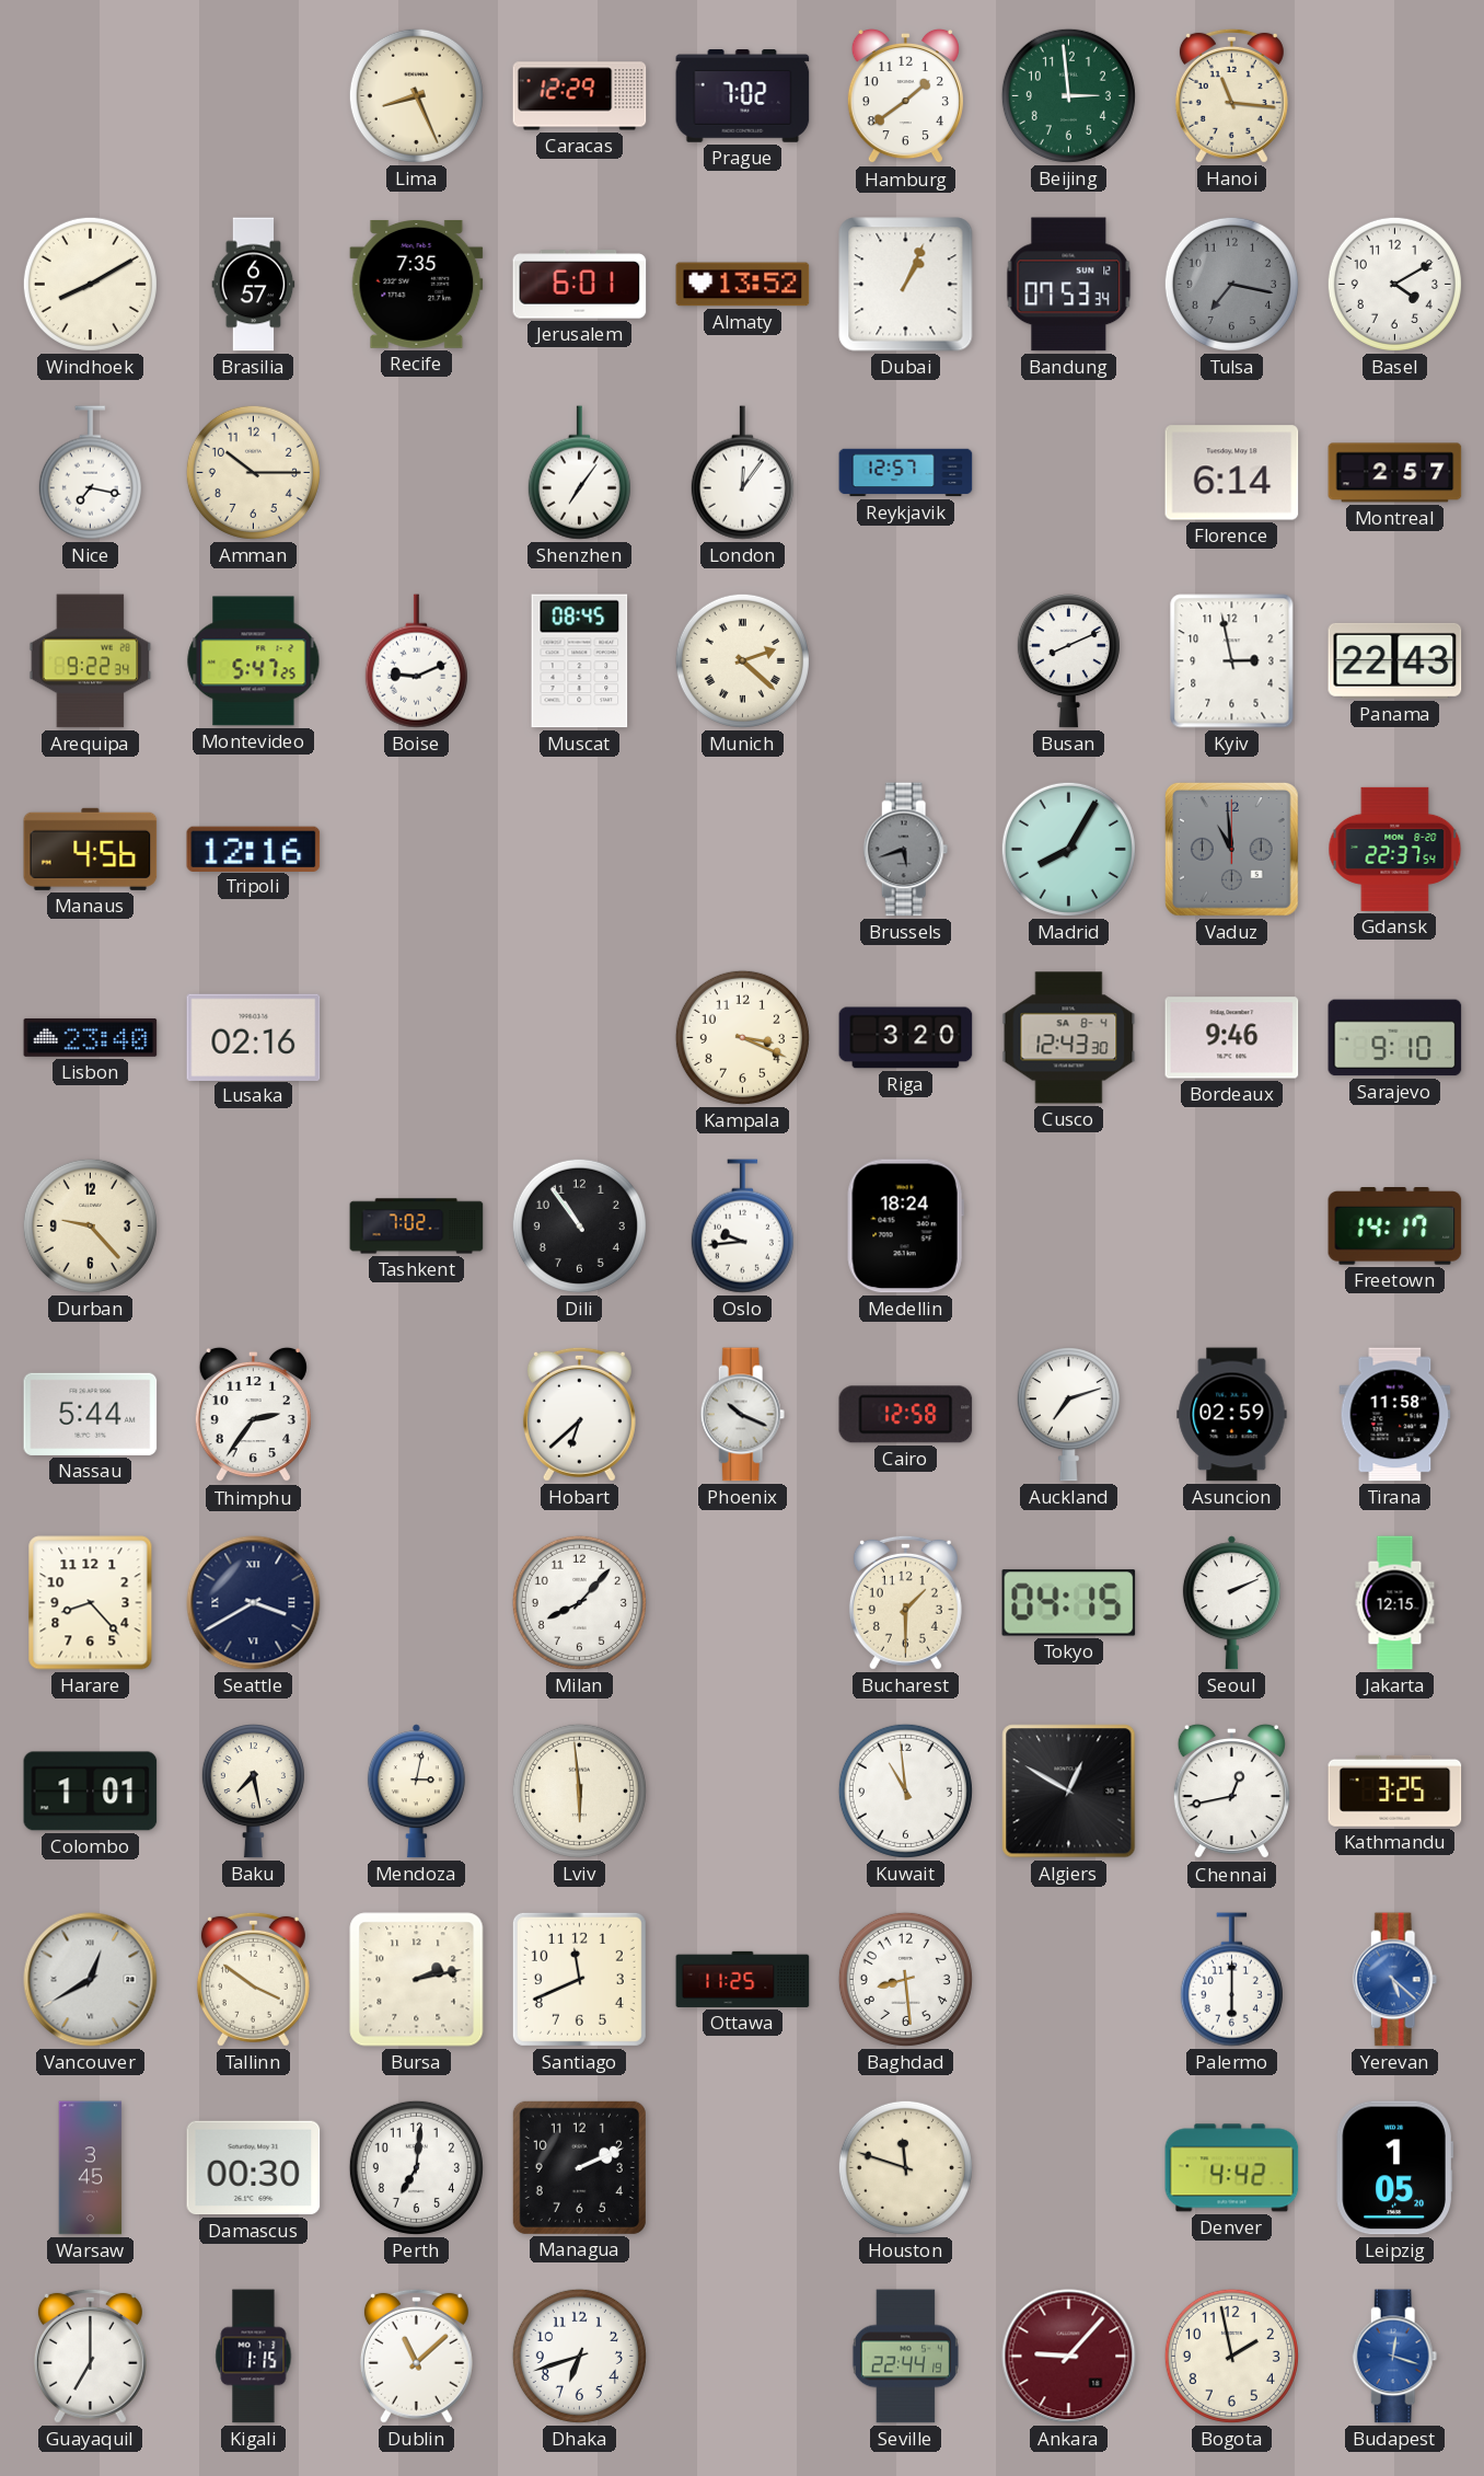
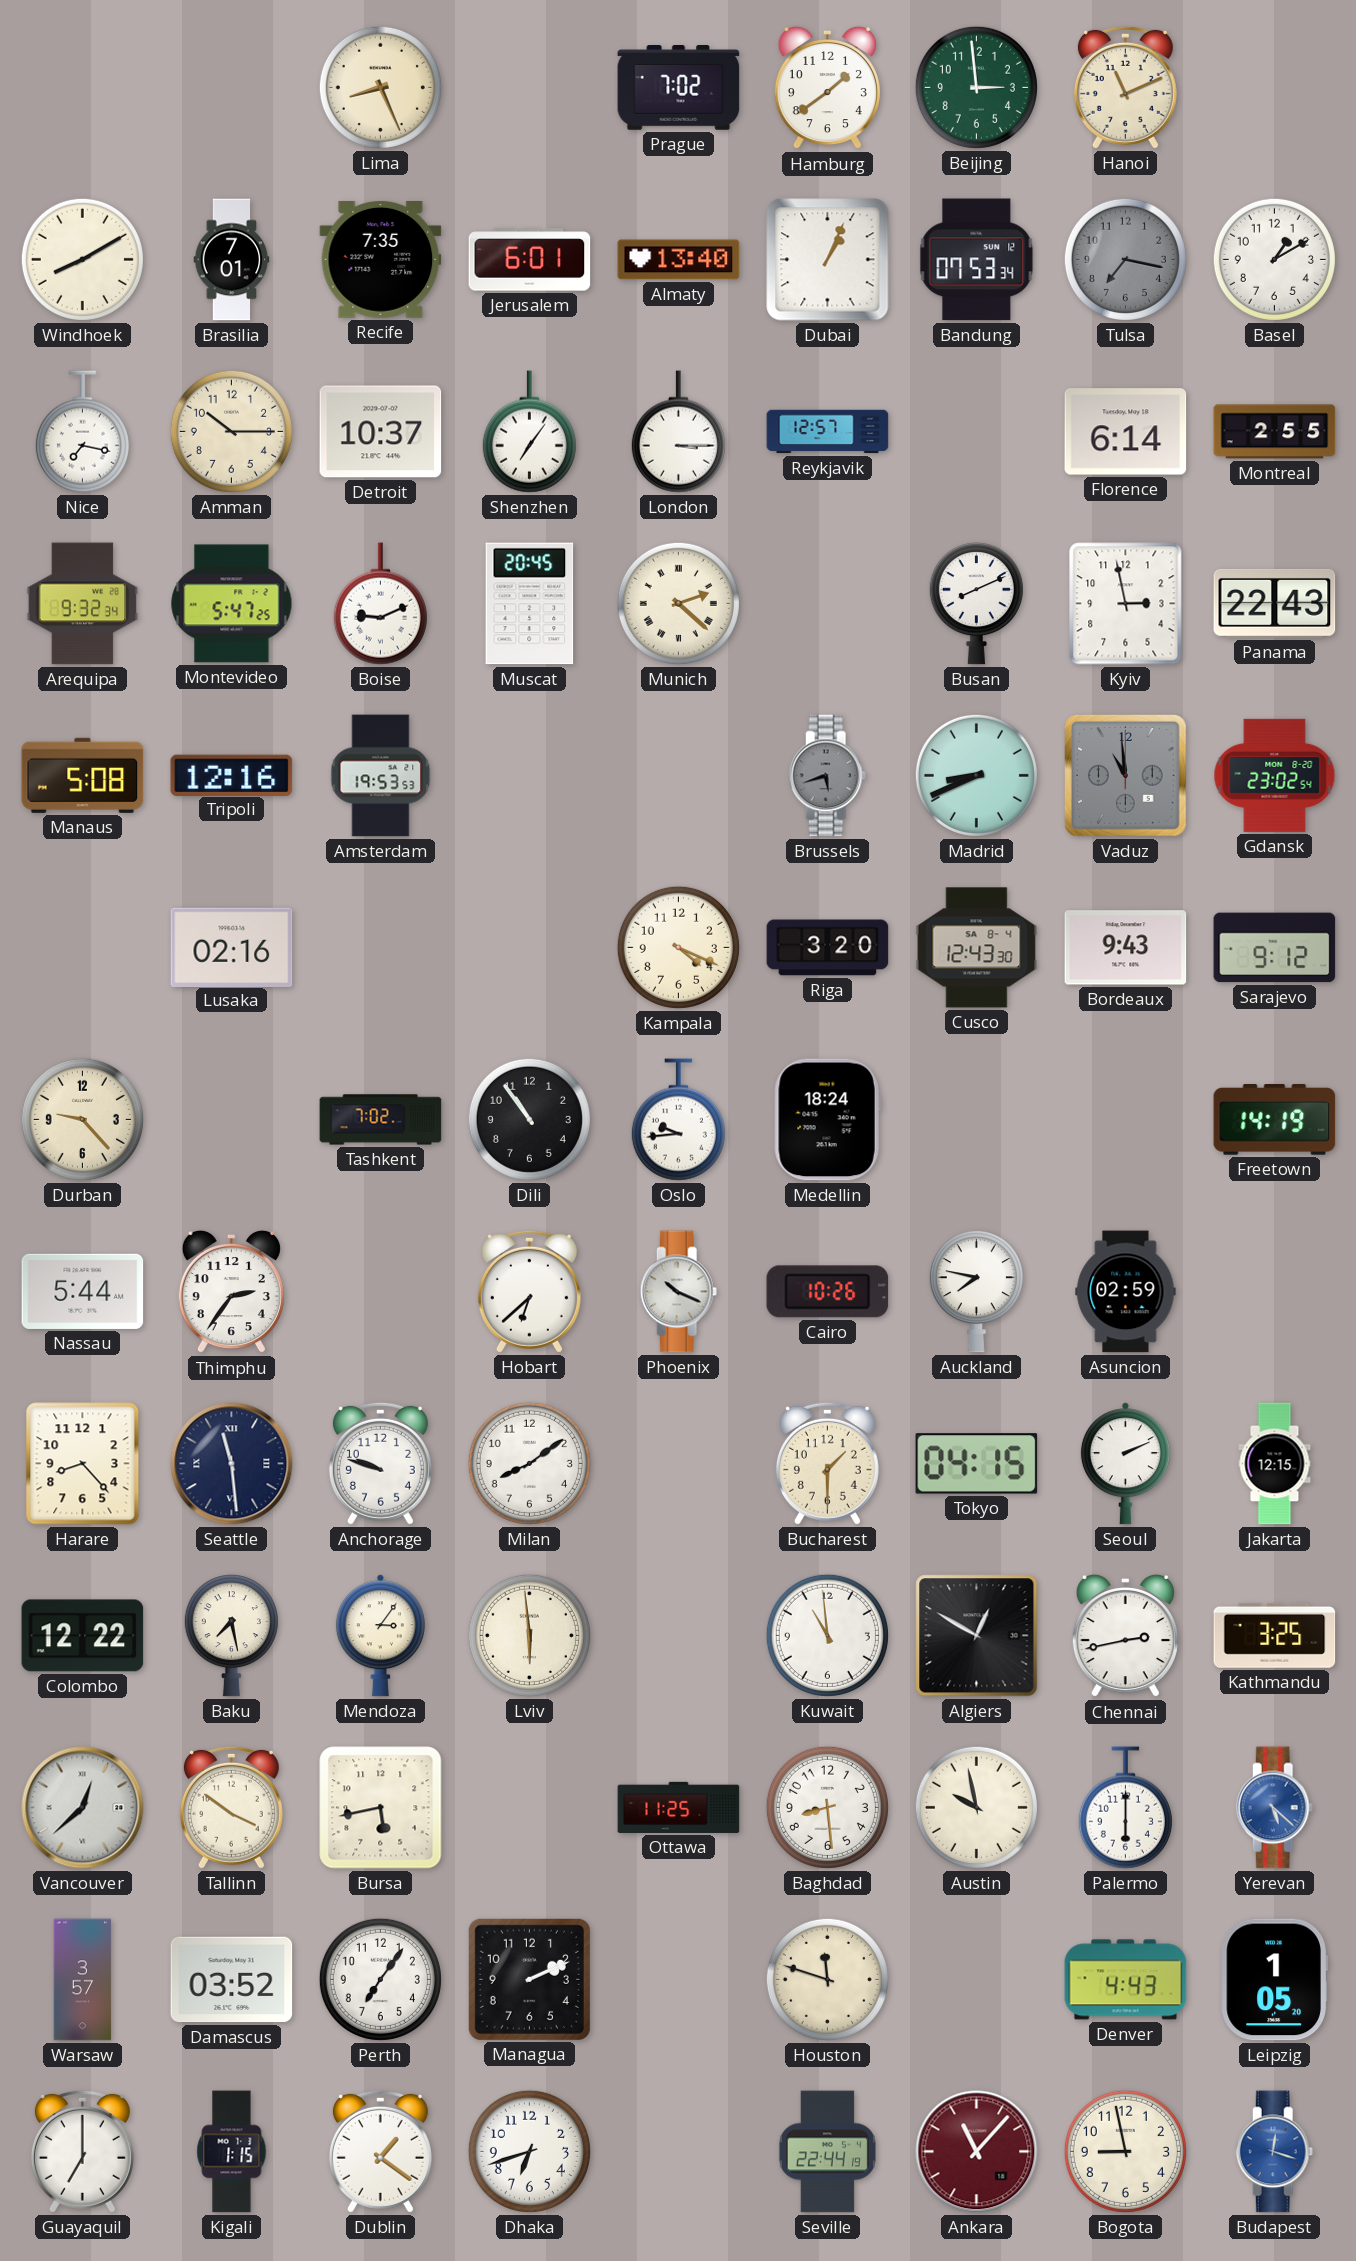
Caracas: 12:29 -> none (580, 96)
Hanoi: 11:16 -> 11:11 (1125, 87)
Brasilia: 6:57 -> 7:01 (232, 260)
Almaty: 13:52 -> 13:40 (679, 260)
Basel: 4:10 -> 1:10 (1274, 259)
Detroit: none -> 10:37 (381, 432)
London: 12:06 -> 3:15 (678, 432)
Montreal: 2:57 -> 2:55 (1275, 432)
Arequipa: 9:22 -> 9:32 (83, 604)
Muscat: 08:45 -> 20:45 (530, 604)
Manaus: 4:56 -> 5:08 (83, 775)
Amsterdam: none -> 19:53 (381, 776)
Madrid: 8:05 -> 8:41 (976, 775)
Gdansk: 22:37 -> 23:02 (1275, 775)
Lisbon: 23:40 -> none (91, 1037)
Kampala: 3:19 -> 4:19 (678, 947)
Bordeaux: 9:46 -> 9:43 (1126, 948)
Sarajevo: 9:10 -> 9:12 (1275, 948)
Freetown: 14:17 -> 14:19 (1275, 1120)
Cairo: 12:58 -> 10:26 (828, 1292)
Auckland: 7:12 -> 7:47 (976, 1292)
Tirana: 11:58 -> none (1395, 1415)
Seattle: 3:40 -> 11:29 (232, 1464)
Anchorage: none -> 9:48 (380, 1463)
Milan: 8:07 -> 8:09 (529, 1463)
Colombo: 1:01 -> 12:22 (83, 1636)
Mendoza: 3:02 -> 3:06 (380, 1636)
Chennai: 12:43 -> 2:43 (1125, 1636)
Vancouver: 12:40 -> 12:38 (83, 1808)
Bursa: 2:13 -> 5:43 (381, 1808)
Santiago: 11:41 -> none (579, 1979)
Austin: none -> 9:58 (976, 1807)
Warsaw: 3:45 -> 3:57 (83, 1980)
Damascus: 00:30 -> 03:52 (232, 1980)
Perth: 7:01 -> 7:06 (380, 1979)
Denver: 4:42 -> 4:43 (1126, 1980)
Dublin: 11:08 -> 1:21 (380, 2151)
Ankara: 9:07 -> 11:07 (977, 2152)
Bogota: 1:58 -> 8:58 (1125, 2151)
